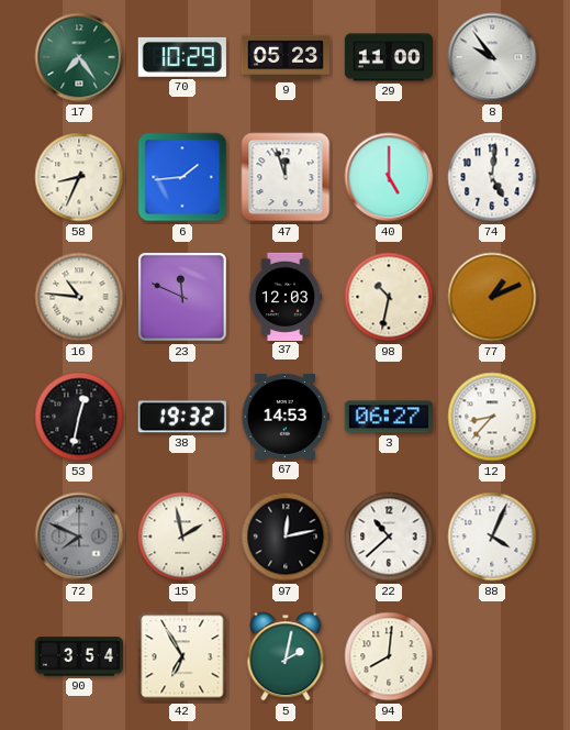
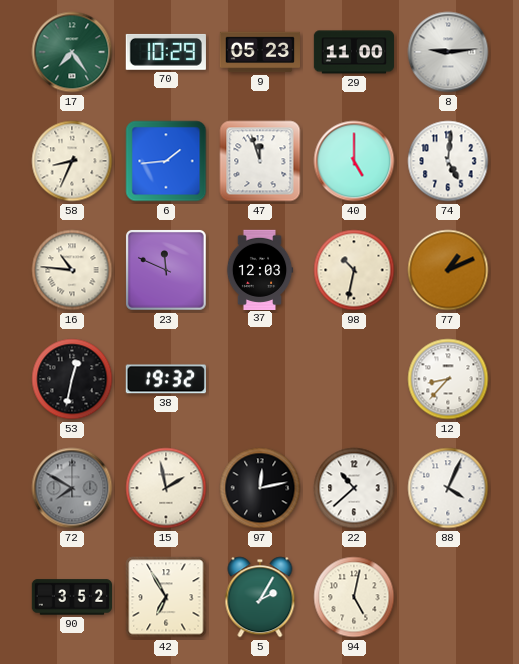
8: 9:54 -> 9:14 (448, 52)
67: 14:53 -> none (286, 417)
3: 06:27 -> none (388, 417)
72: 7:49 -> 7:50 (72, 488)
90: 3:54 -> 3:52 (71, 597)
5: 2:02 -> 2:05 (260, 597)
94: 8:01 -> 5:02 (354, 597)
